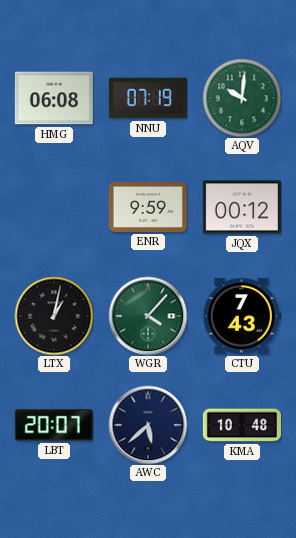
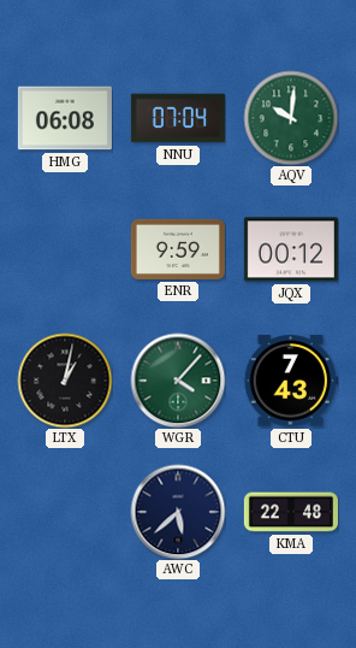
NNU: 07:19 -> 07:04 (178, 118)
LBT: 20:07 -> none (54, 425)
KMA: 10:48 -> 22:48 (291, 512)
